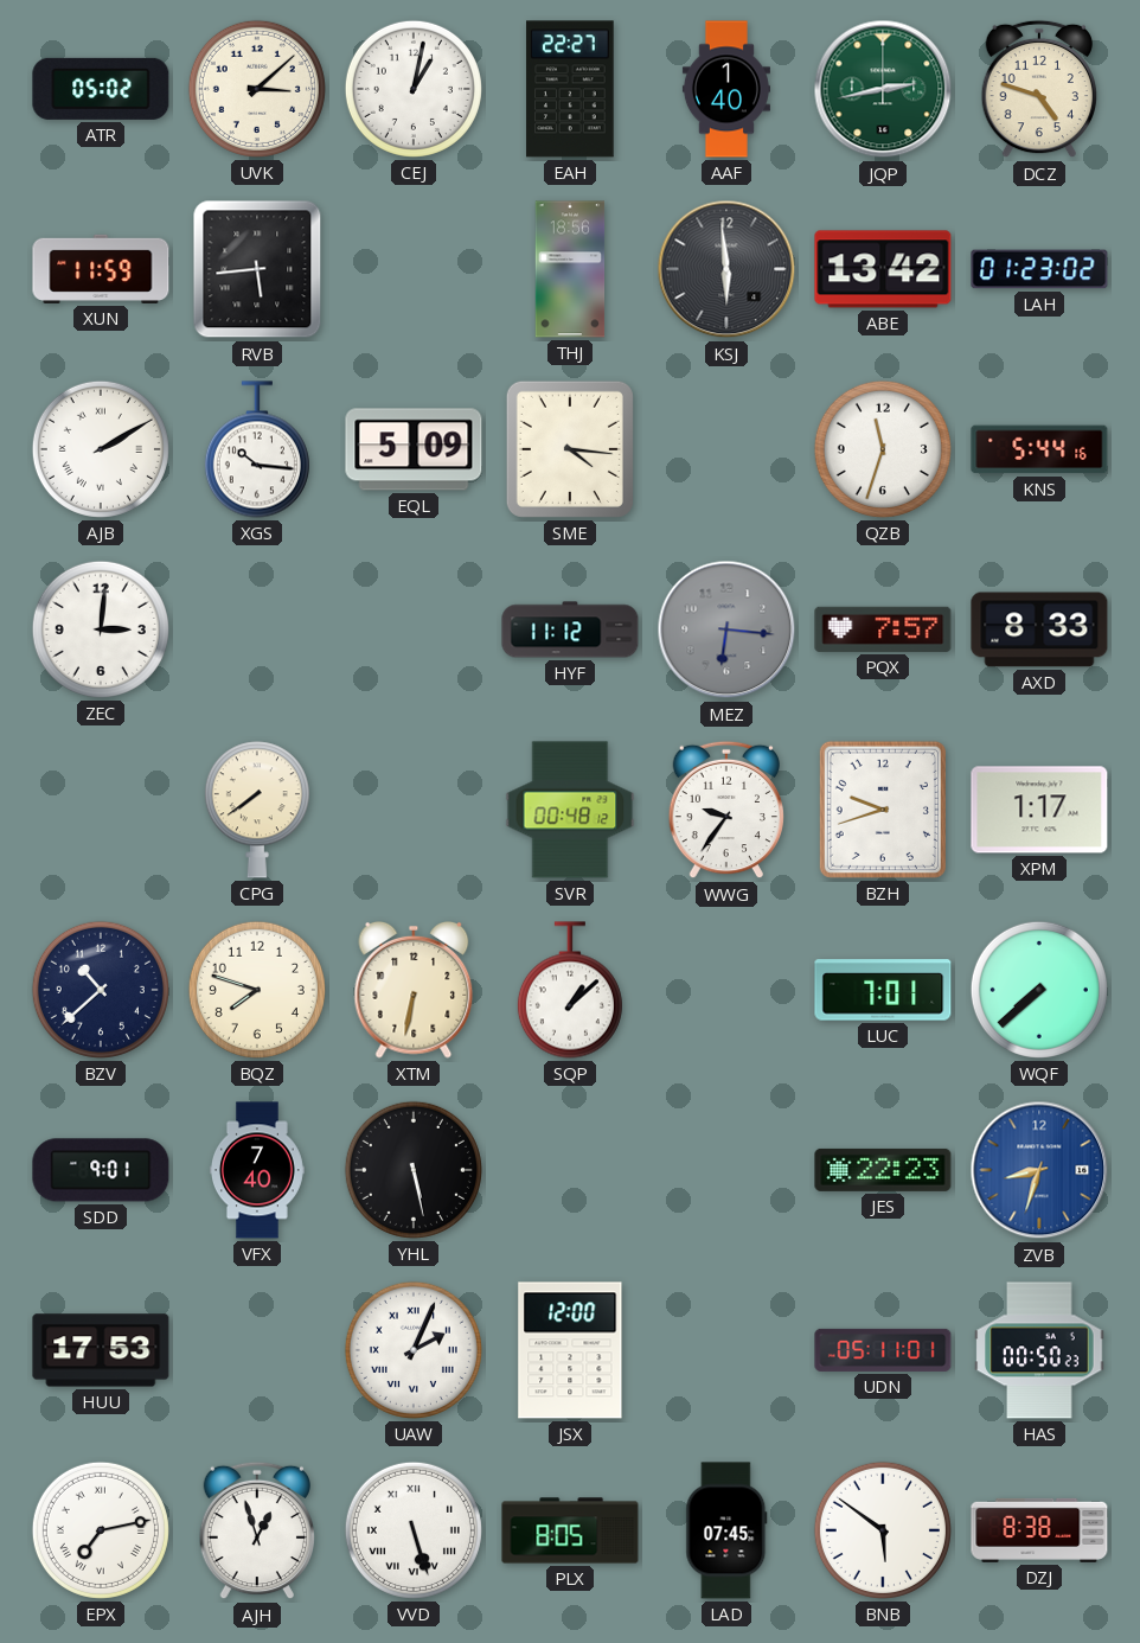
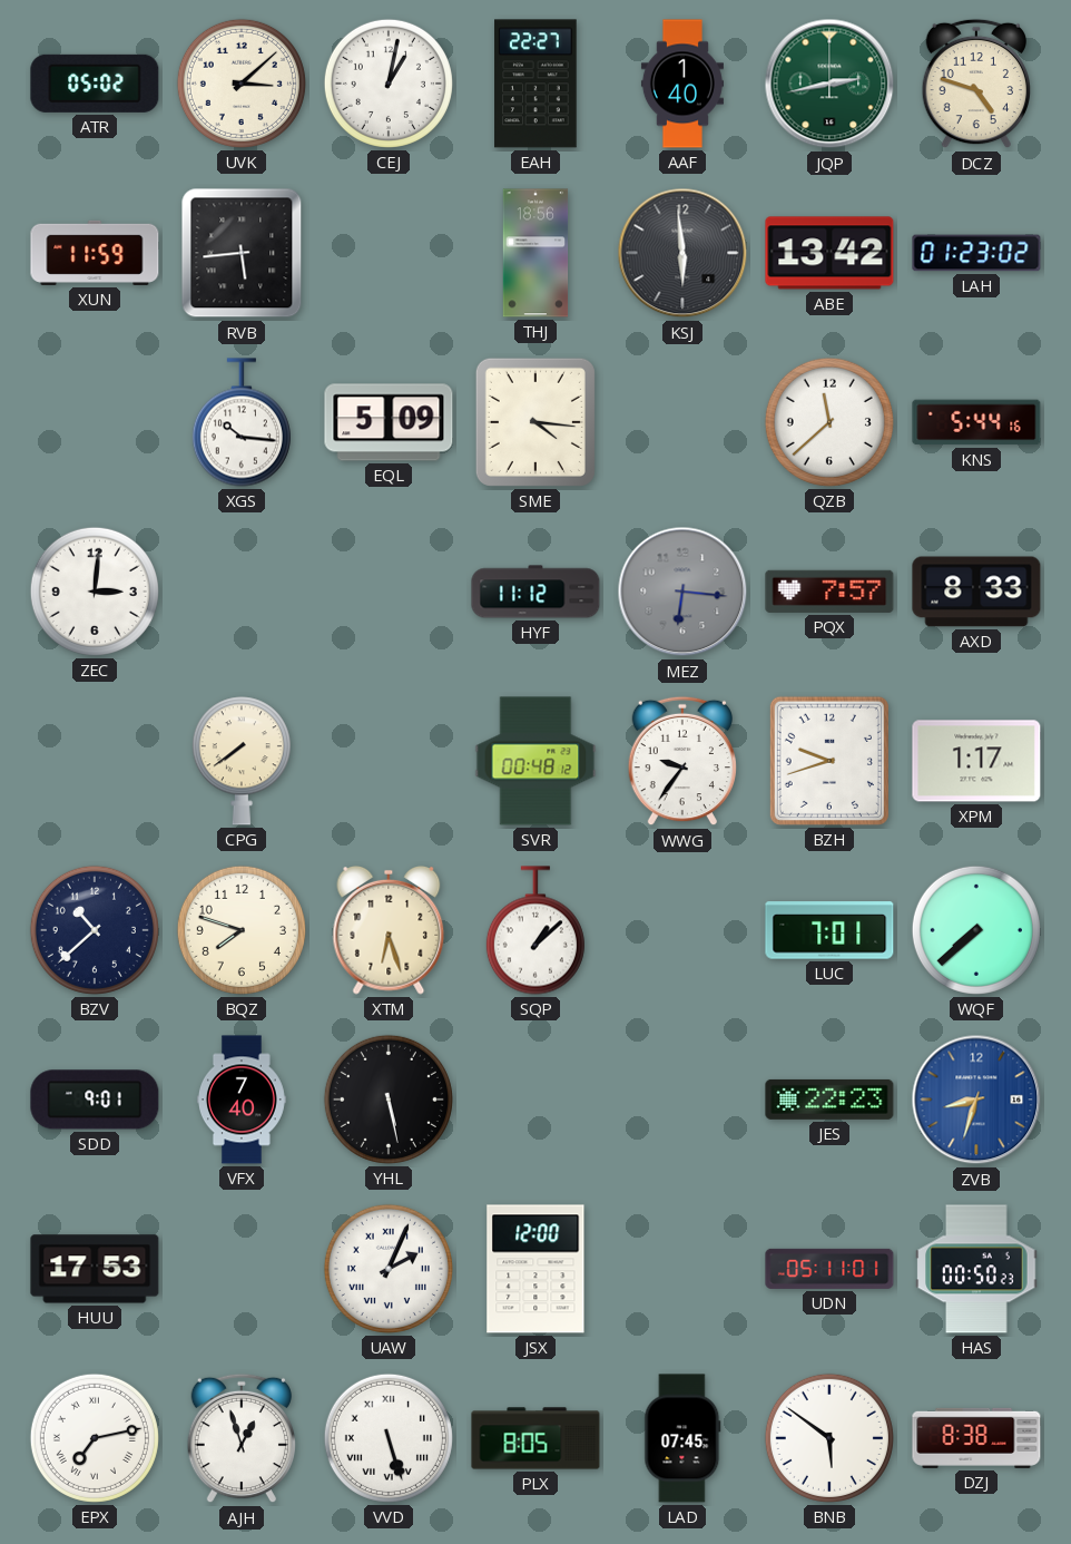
AJB: 2:10 -> none (101, 449)
QZB: 11:33 -> 11:38 (829, 422)
XTM: 6:32 -> 6:27 (389, 930)
